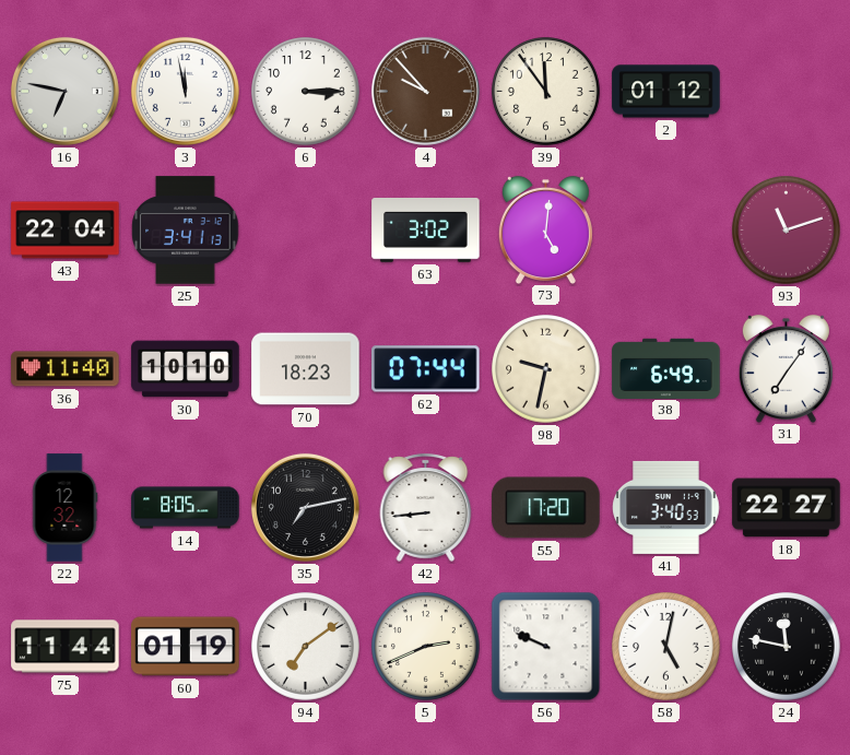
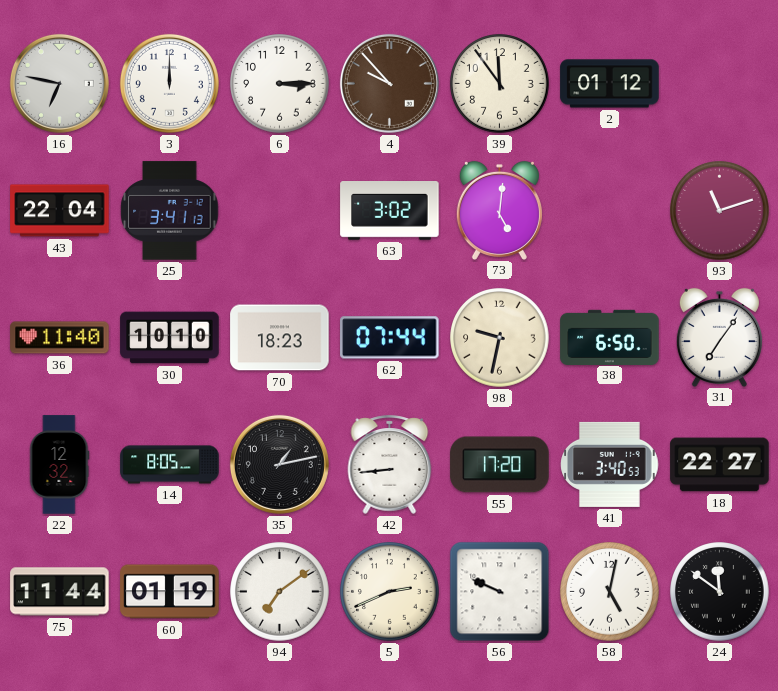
3: 11:58 -> 12:00 (169, 83)
38: 6:49 -> 6:50 (610, 337)
35: 7:13 -> 1:13 (279, 464)
24: 11:47 -> 11:51 (720, 592)
